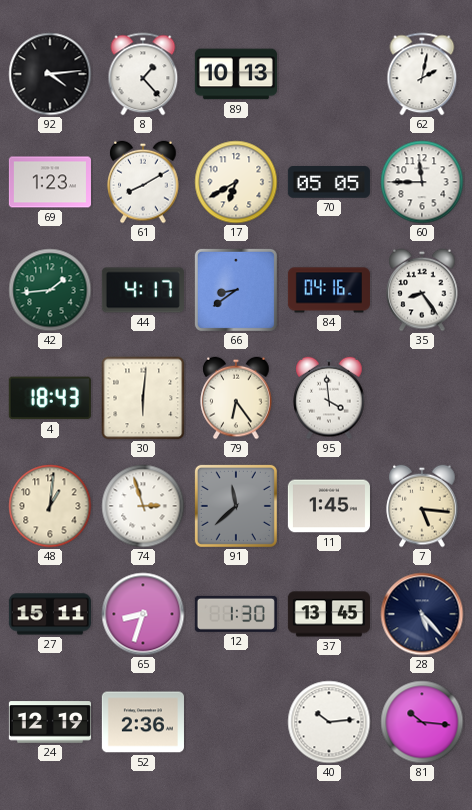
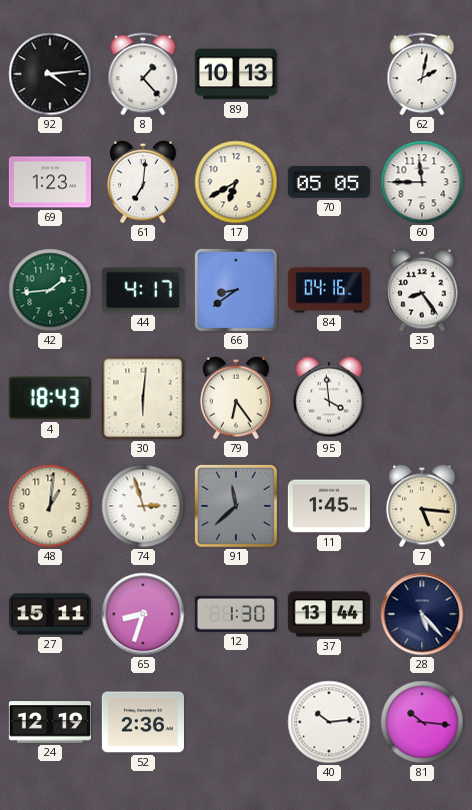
61: 8:10 -> 7:01 (143, 182)
37: 13:45 -> 13:44 (329, 614)
